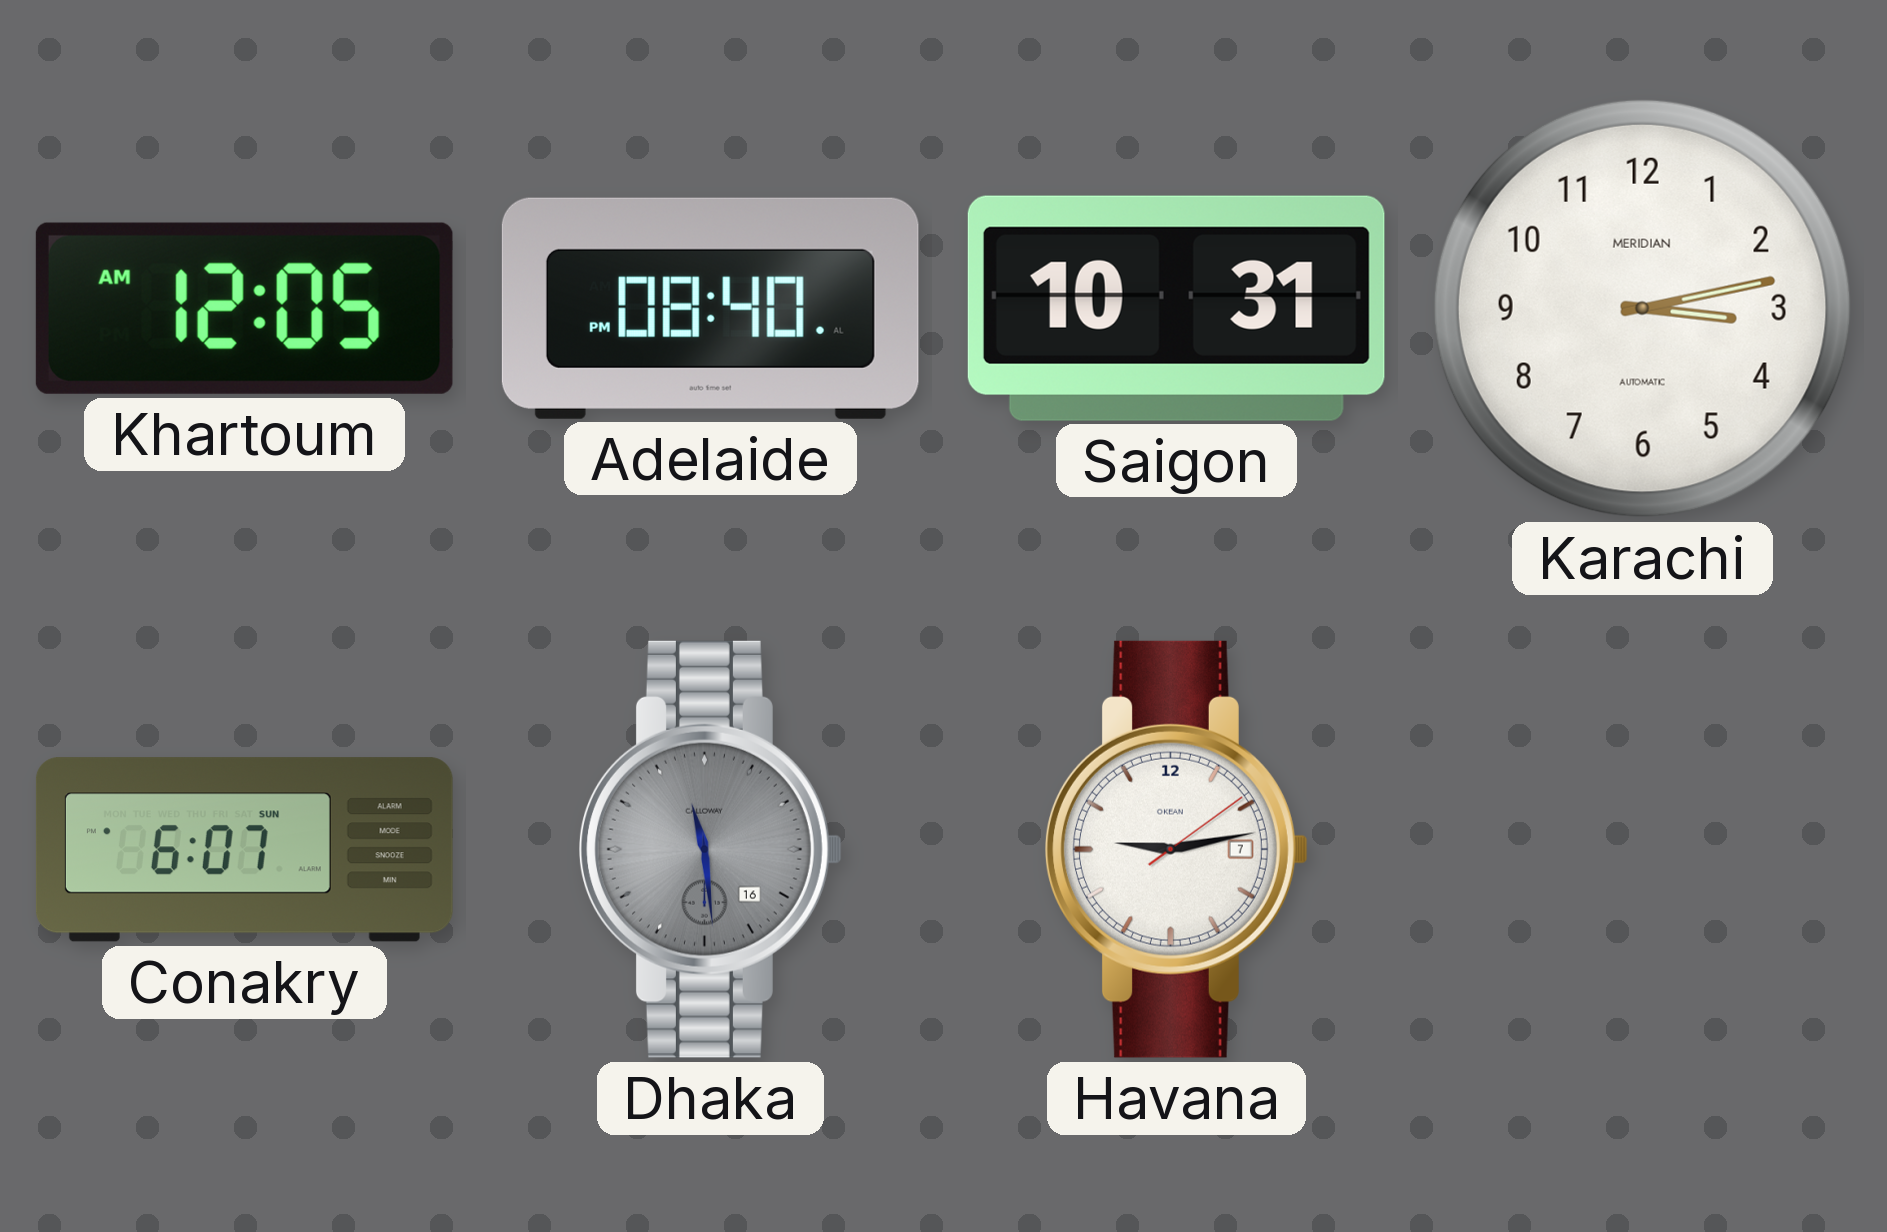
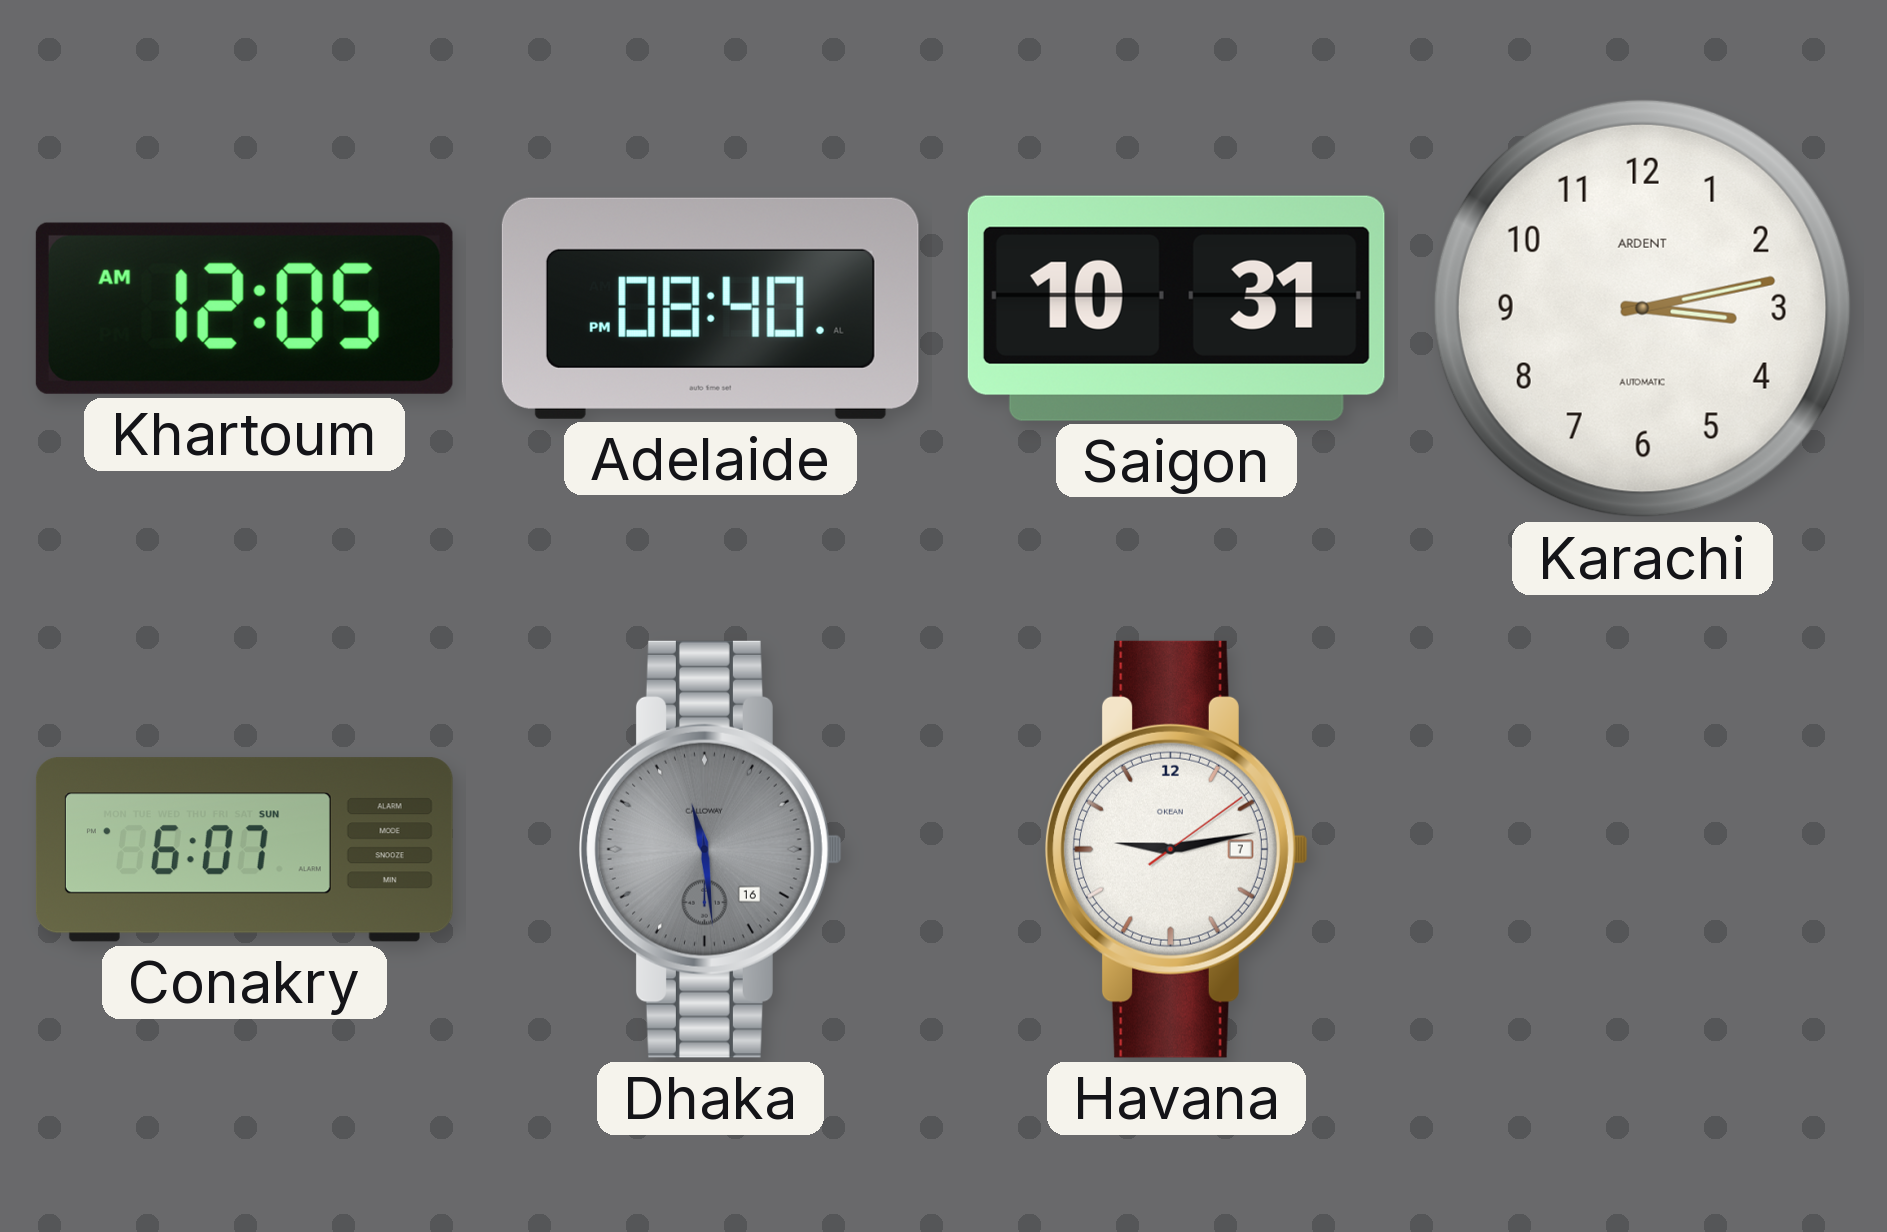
Karachi brand: MERIDIAN -> ARDENT (1642, 308)
